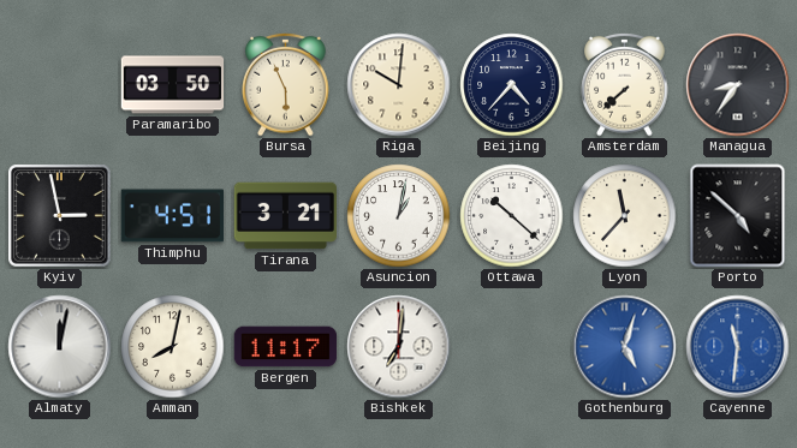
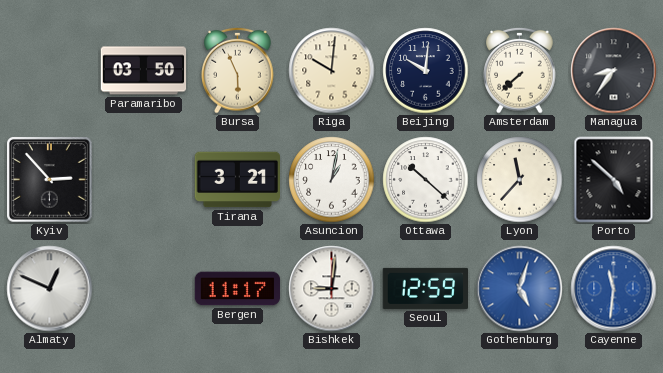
Beijing: 4:37 -> 10:01 (426, 71)
Kyiv: 2:58 -> 2:53 (50, 180)
Thimphu: 4:51 -> none (172, 216)
Almaty: 12:02 -> 12:49 (50, 289)
Amman: 8:02 -> none (173, 347)
Bishkek: 7:01 -> 9:01 (332, 289)
Seoul: none -> 12:59 (425, 288)
